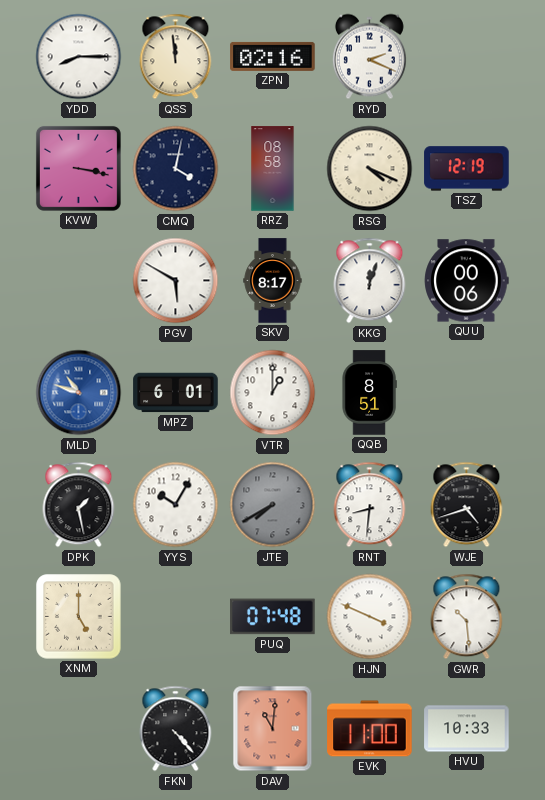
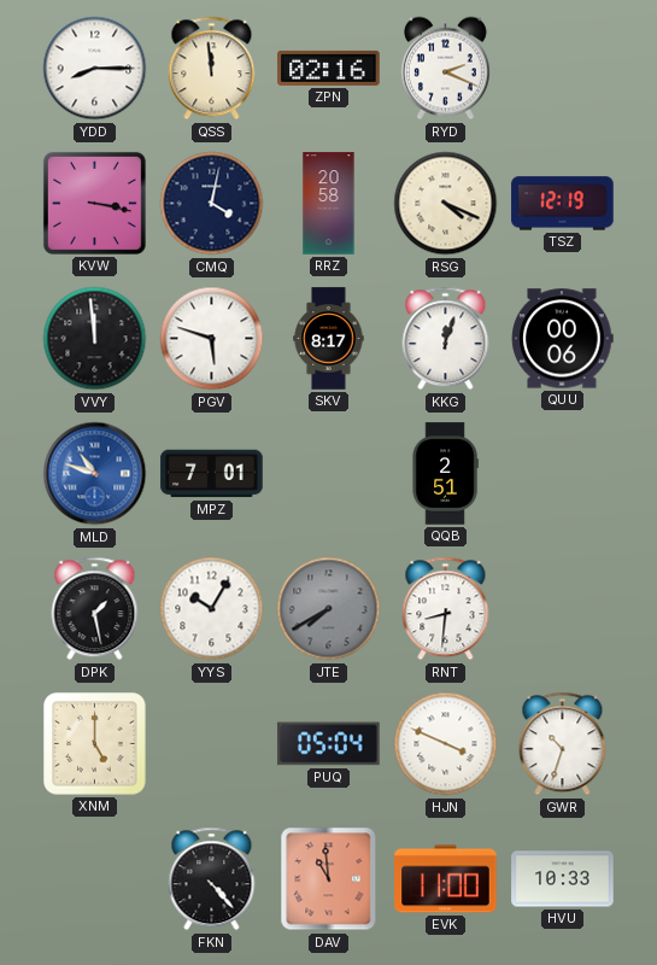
RRZ: 08:58 -> 20:58 (329, 204)
VVY: none -> 11:59 (95, 339)
PGV: 5:50 -> 5:48 (212, 339)
MPZ: 6:01 -> 7:01 (212, 474)
VTR: 1:00 -> none (273, 393)
QQB: 8:51 -> 2:51 (445, 474)
WJE: 4:42 -> none (467, 505)
PUQ: 07:48 -> 05:04 (329, 744)
GWR: 10:29 -> 10:33 (563, 744)
DAV: 11:01 -> 10:59 (329, 879)
